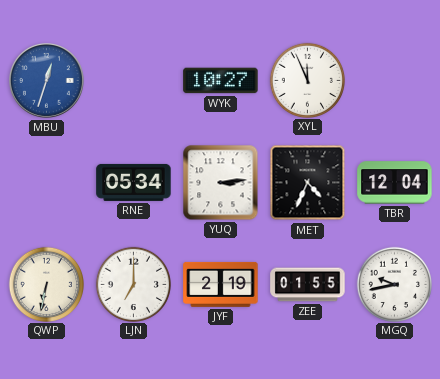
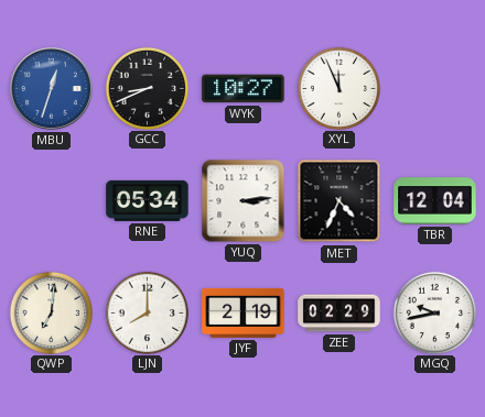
GCC: none -> 8:41 (147, 88)
QWP: 6:32 -> 7:01 (51, 312)
LJN: 7:00 -> 8:00 (147, 312)
ZEE: 01:55 -> 02:29 (339, 314)
